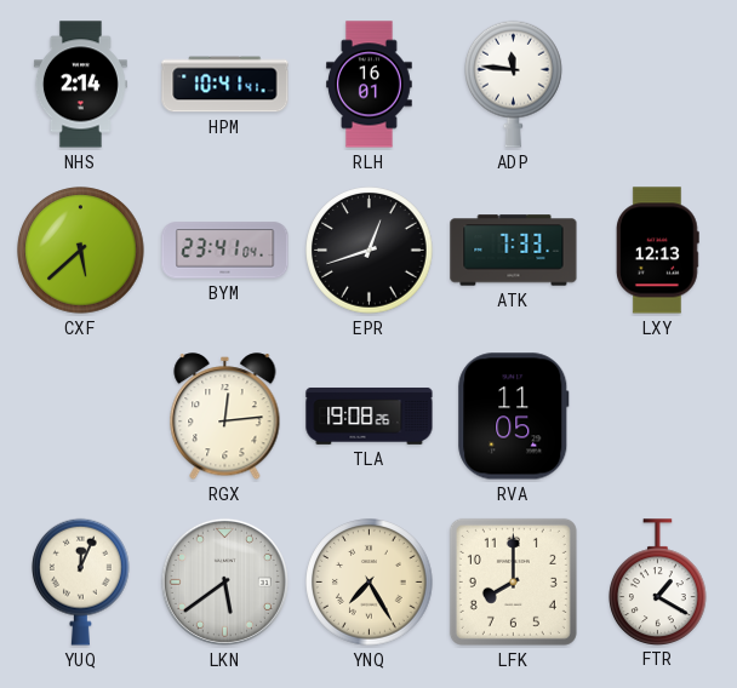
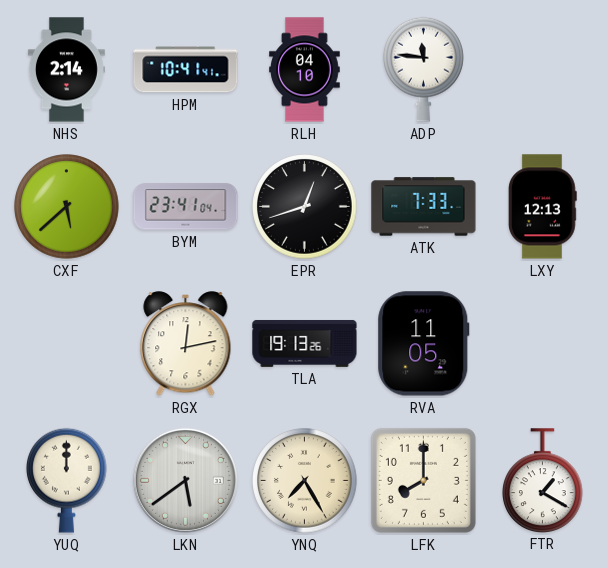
RLH: 16:01 -> 04:10 (305, 70)
RGX: 12:14 -> 12:13 (186, 344)
TLA: 19:08 -> 19:13 (305, 343)
YUQ: 12:04 -> 12:00 (67, 480)
